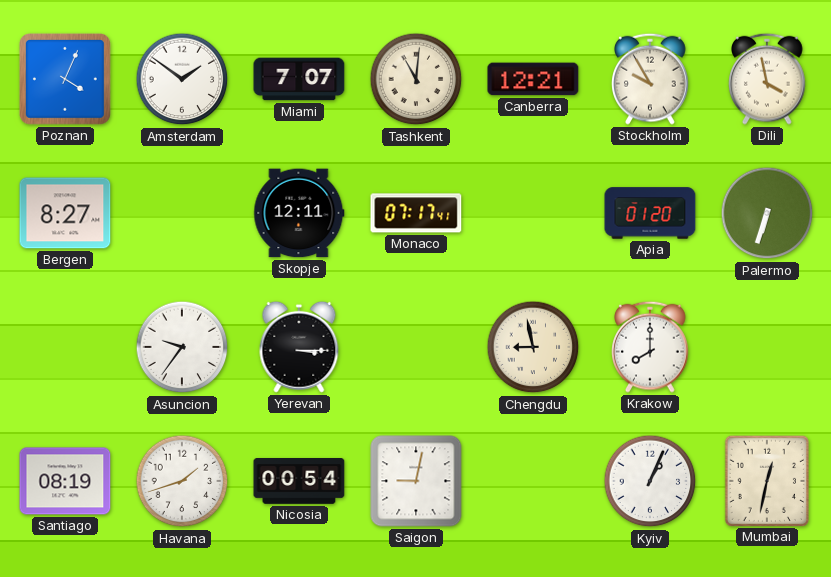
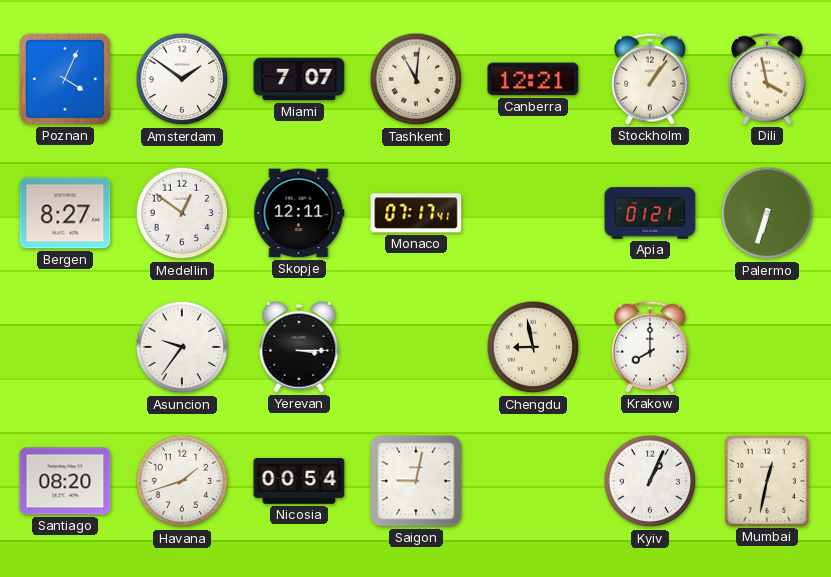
Stockholm: 9:55 -> 1:06 (650, 79)
Medellin: none -> 12:51 (182, 213)
Apia: 01:20 -> 01:21 (650, 213)
Santiago: 08:19 -> 08:20 (65, 481)
